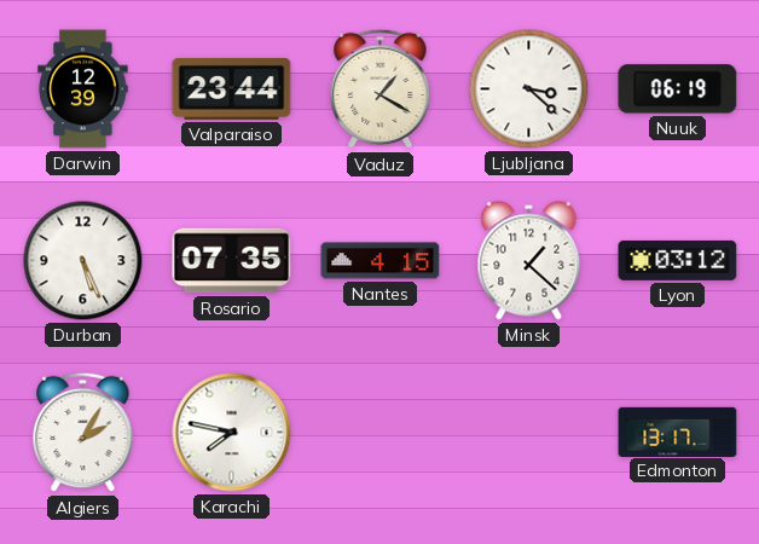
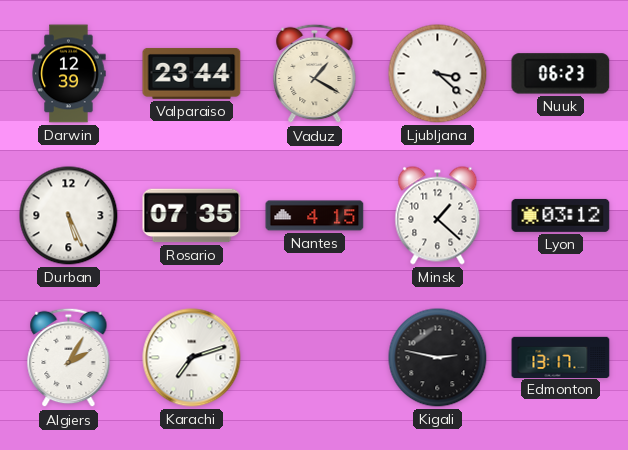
Nuuk: 06:19 -> 06:23 (561, 74)
Karachi: 7:47 -> 7:12 (192, 358)
Kigali: none -> 2:47 (438, 358)
